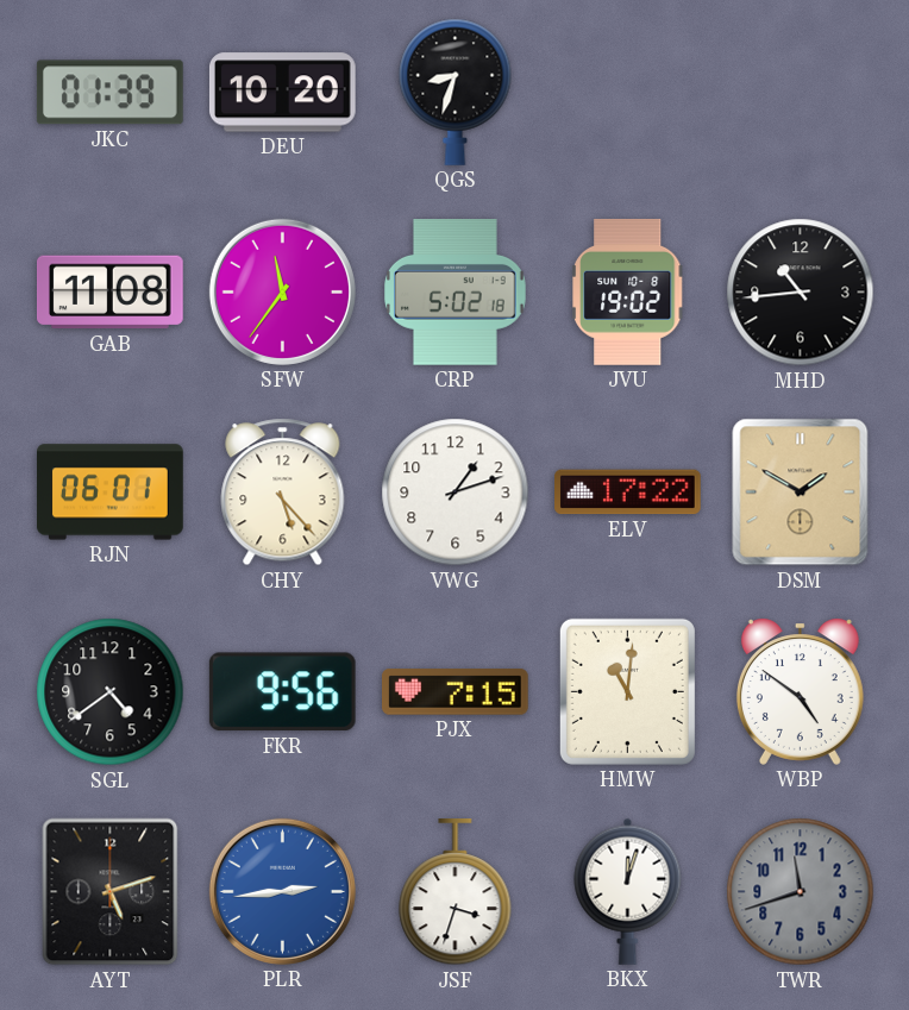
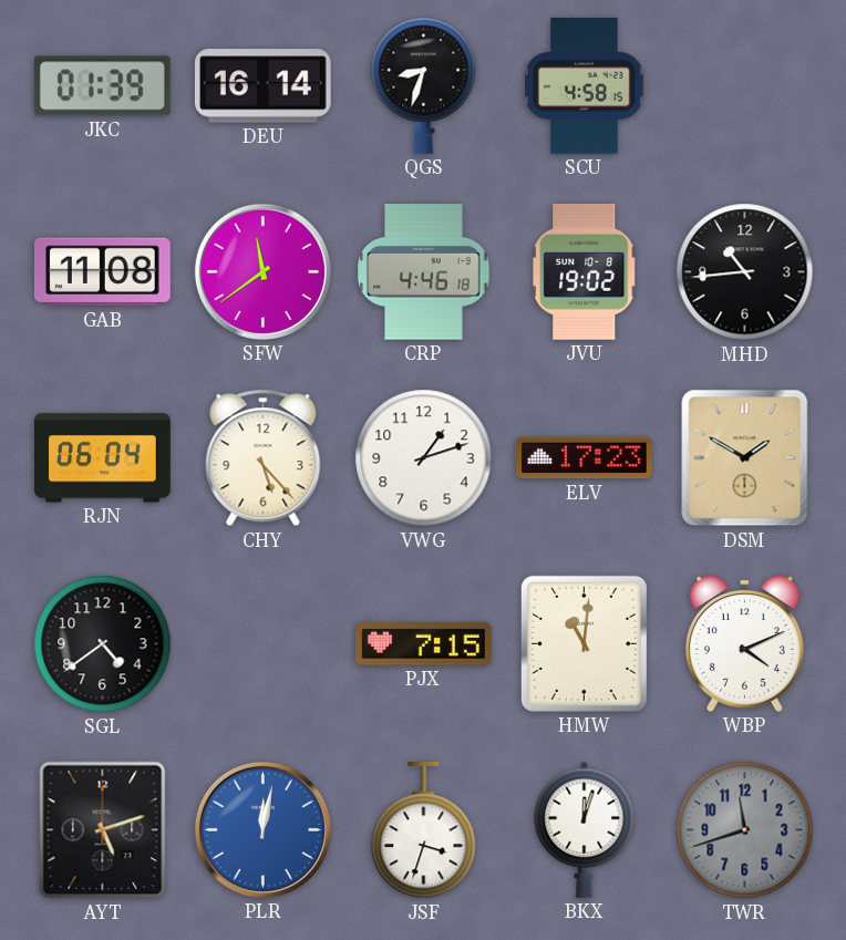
DEU: 10:20 -> 16:14 (262, 86)
SCU: none -> 4:58 (585, 86)
SFW: 11:36 -> 11:39 (262, 271)
CRP: 5:02 -> 4:46 (424, 272)
RJN: 06:01 -> 06:04 (103, 458)
ELV: 17:22 -> 17:23 (585, 458)
FKR: 9:56 -> none (282, 692)
WBP: 4:51 -> 4:11 (744, 643)
PLR: 2:44 -> 12:02 (262, 829)
